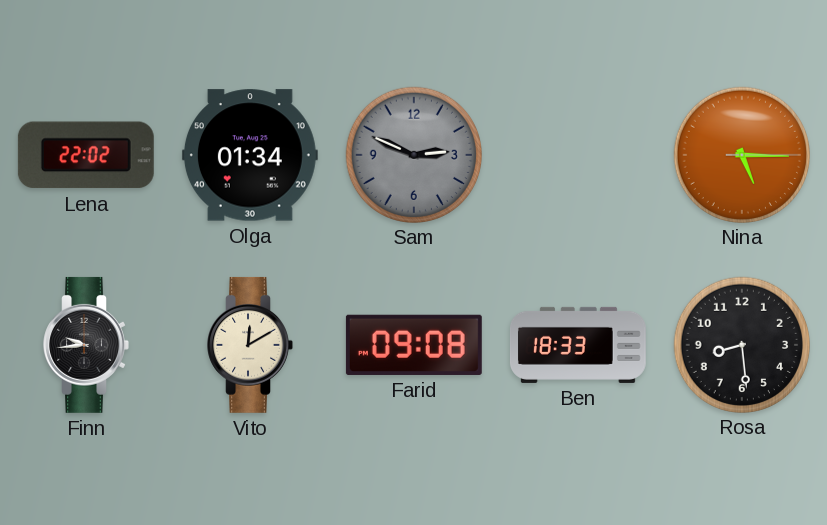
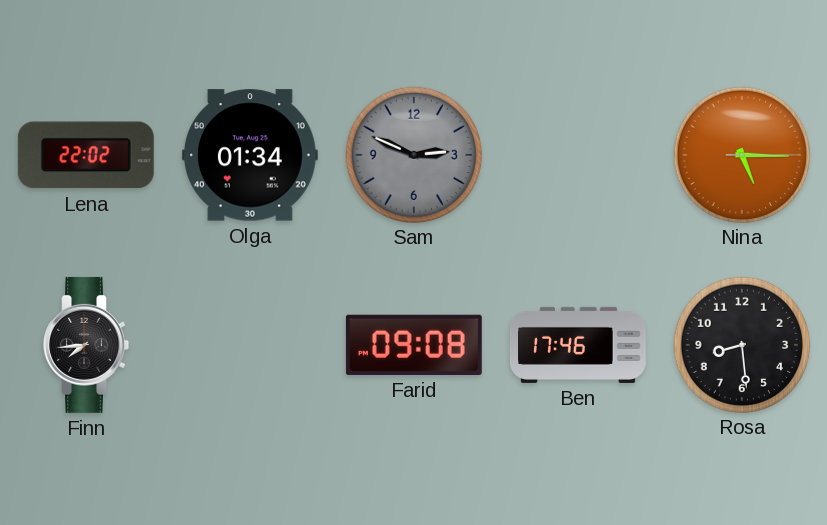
Finn: 9:44 -> 7:44 (86, 345)
Vito: 12:10 -> none (250, 345)
Ben: 18:33 -> 17:46 (578, 345)
